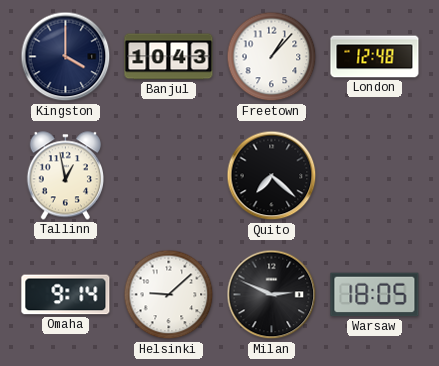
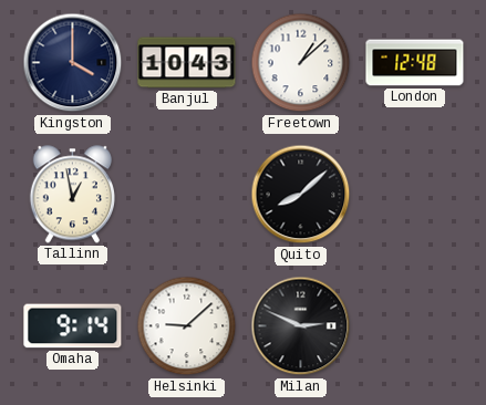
Freetown: 1:07 -> 1:08 (301, 63)
Quito: 7:22 -> 8:08 (301, 195)
Warsaw: 18:05 -> none (375, 295)
